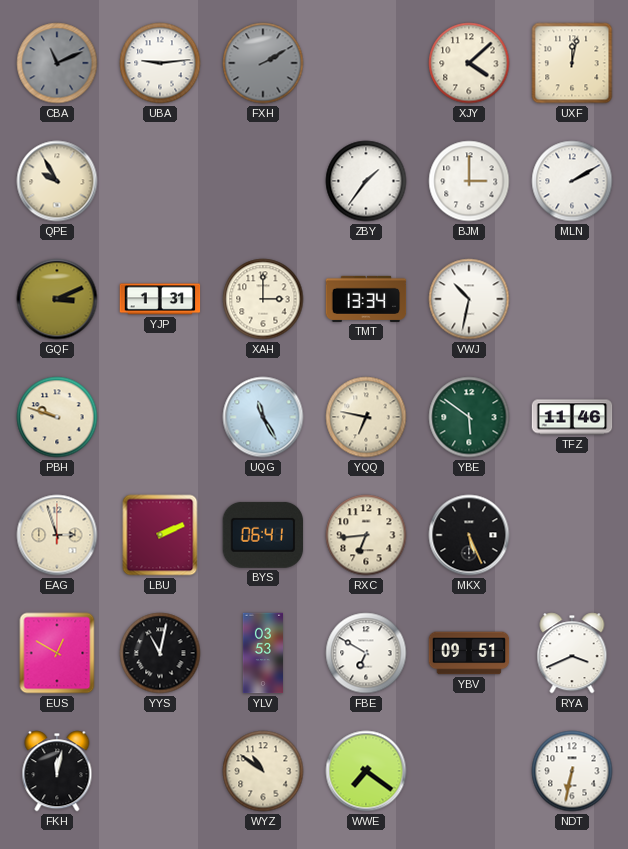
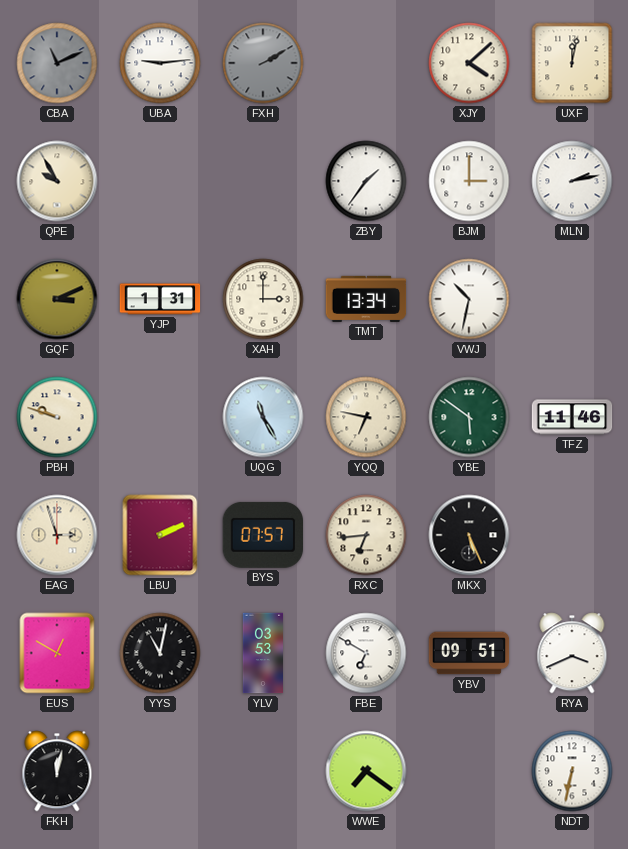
MLN: 2:10 -> 2:13 (572, 181)
BYS: 06:41 -> 07:57 (263, 535)
WYZ: 10:51 -> none (263, 771)
